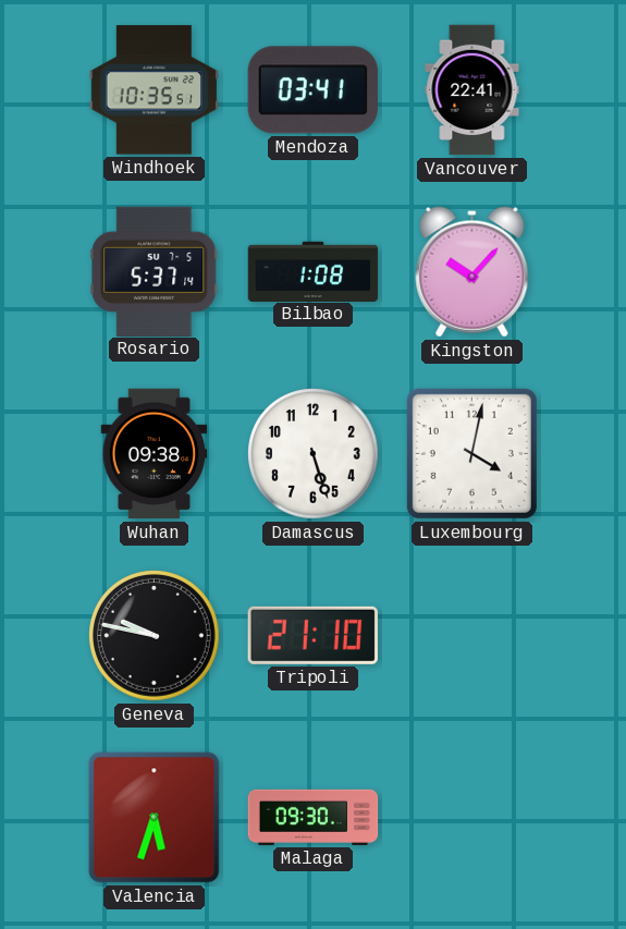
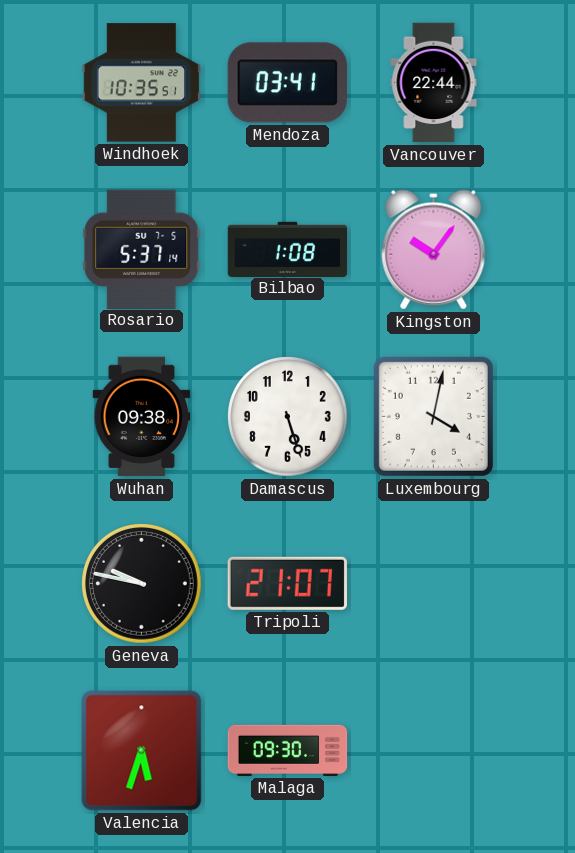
Vancouver: 22:41 -> 22:44 (434, 83)
Kingston: 10:07 -> 10:06 (434, 250)
Tripoli: 21:10 -> 21:07 (287, 583)
